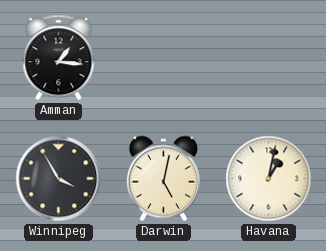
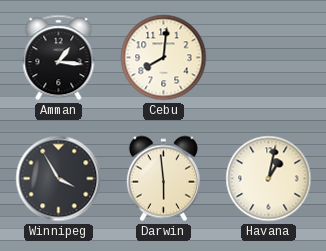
Cebu: none -> 8:01 (164, 58)
Darwin: 5:02 -> 5:59 (163, 179)
